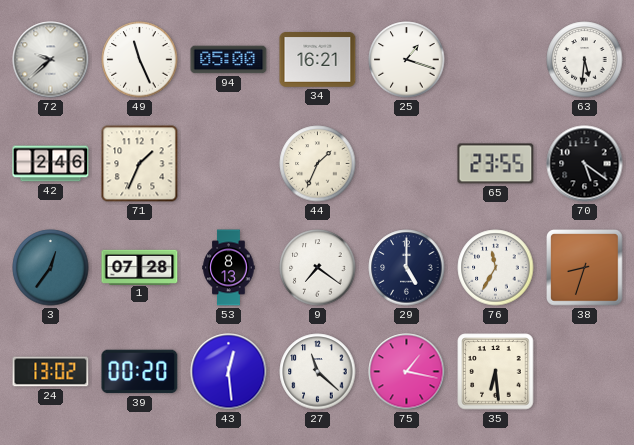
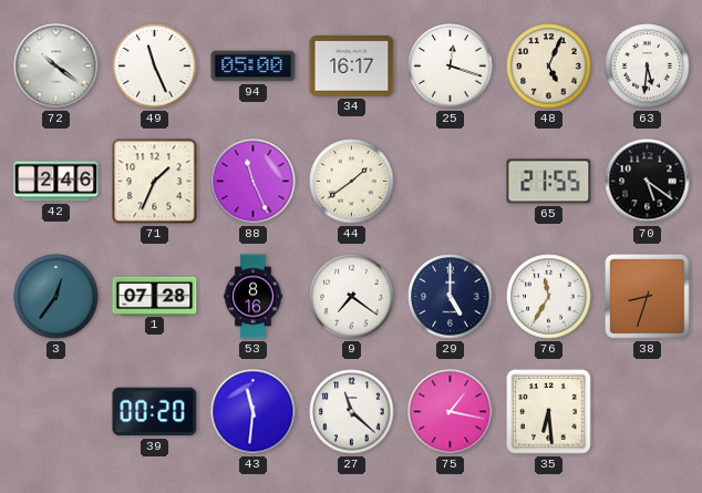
72: 9:38 -> 10:21 (56, 66)
34: 16:21 -> 16:17 (352, 66)
25: 1:18 -> 12:18 (451, 66)
48: none -> 5:04 (549, 66)
88: none -> 11:26 (254, 182)
44: 1:34 -> 1:39 (352, 182)
65: 23:55 -> 21:55 (549, 182)
53: 8:13 -> 8:16 (254, 297)
24: 13:02 -> none (51, 372)
43: 12:29 -> 11:31 (254, 412)
